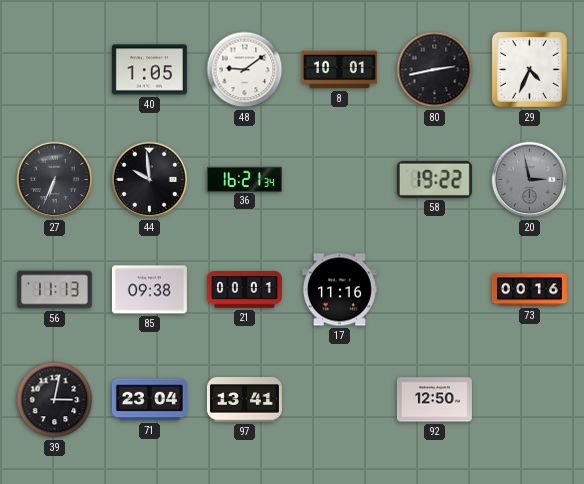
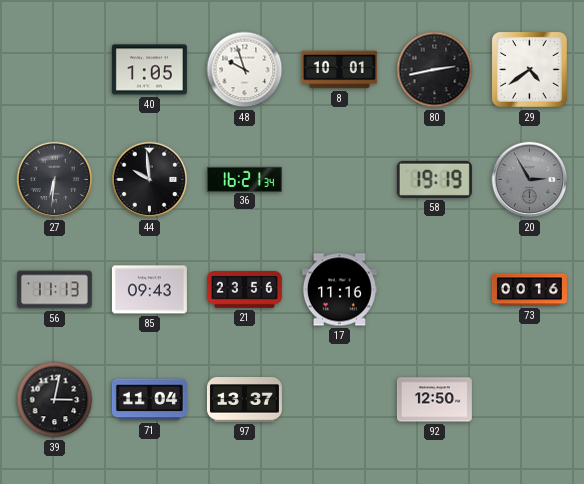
48: 9:09 -> 9:57 (245, 70)
29: 4:34 -> 4:39 (529, 69)
27: 6:34 -> 6:31 (55, 180)
58: 19:22 -> 19:19 (434, 179)
20: 2:58 -> 2:55 (530, 180)
85: 09:38 -> 09:43 (149, 290)
21: 00:01 -> 23:56 (244, 290)
71: 23:04 -> 11:04 (149, 400)
97: 13:41 -> 13:37 (244, 400)
